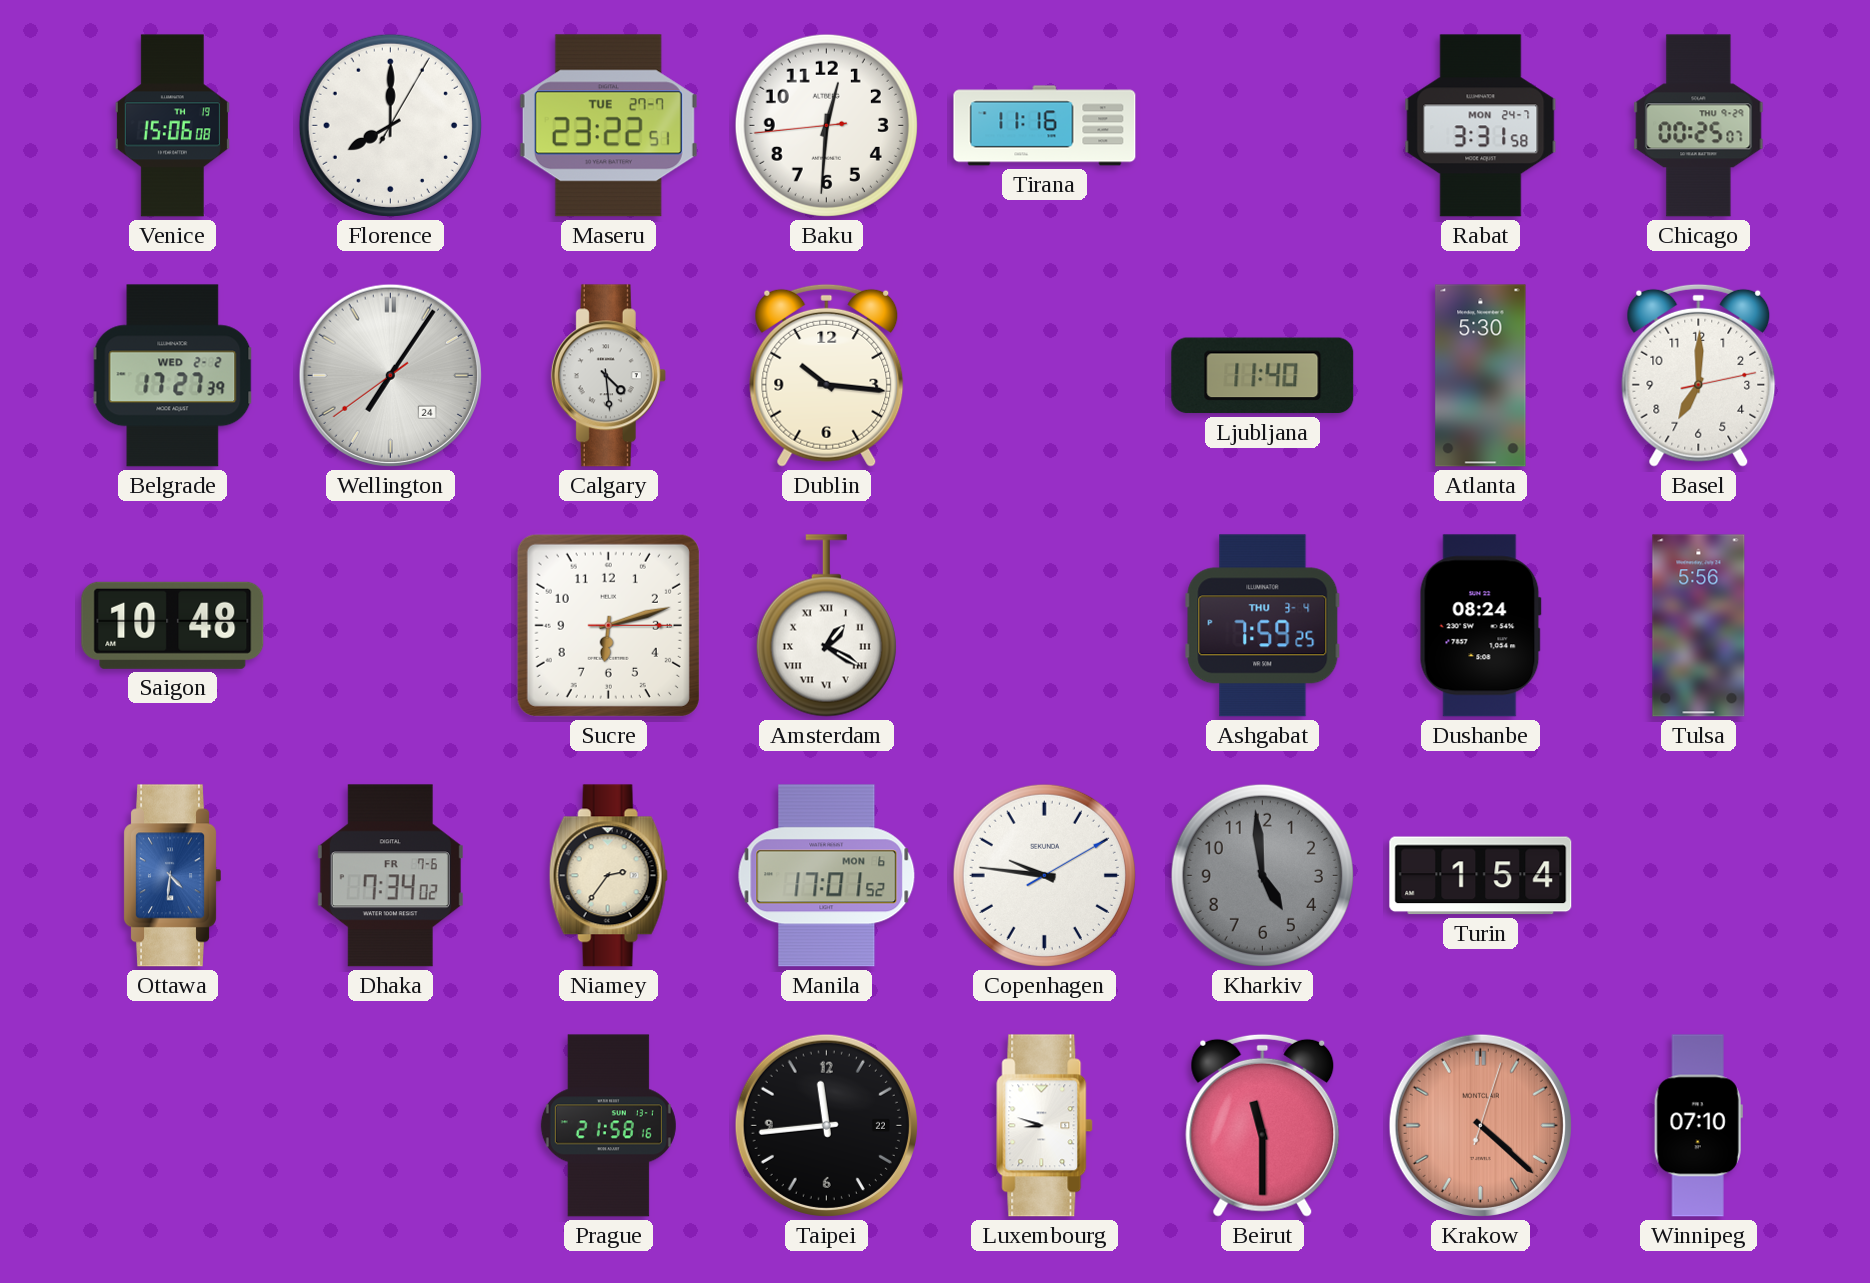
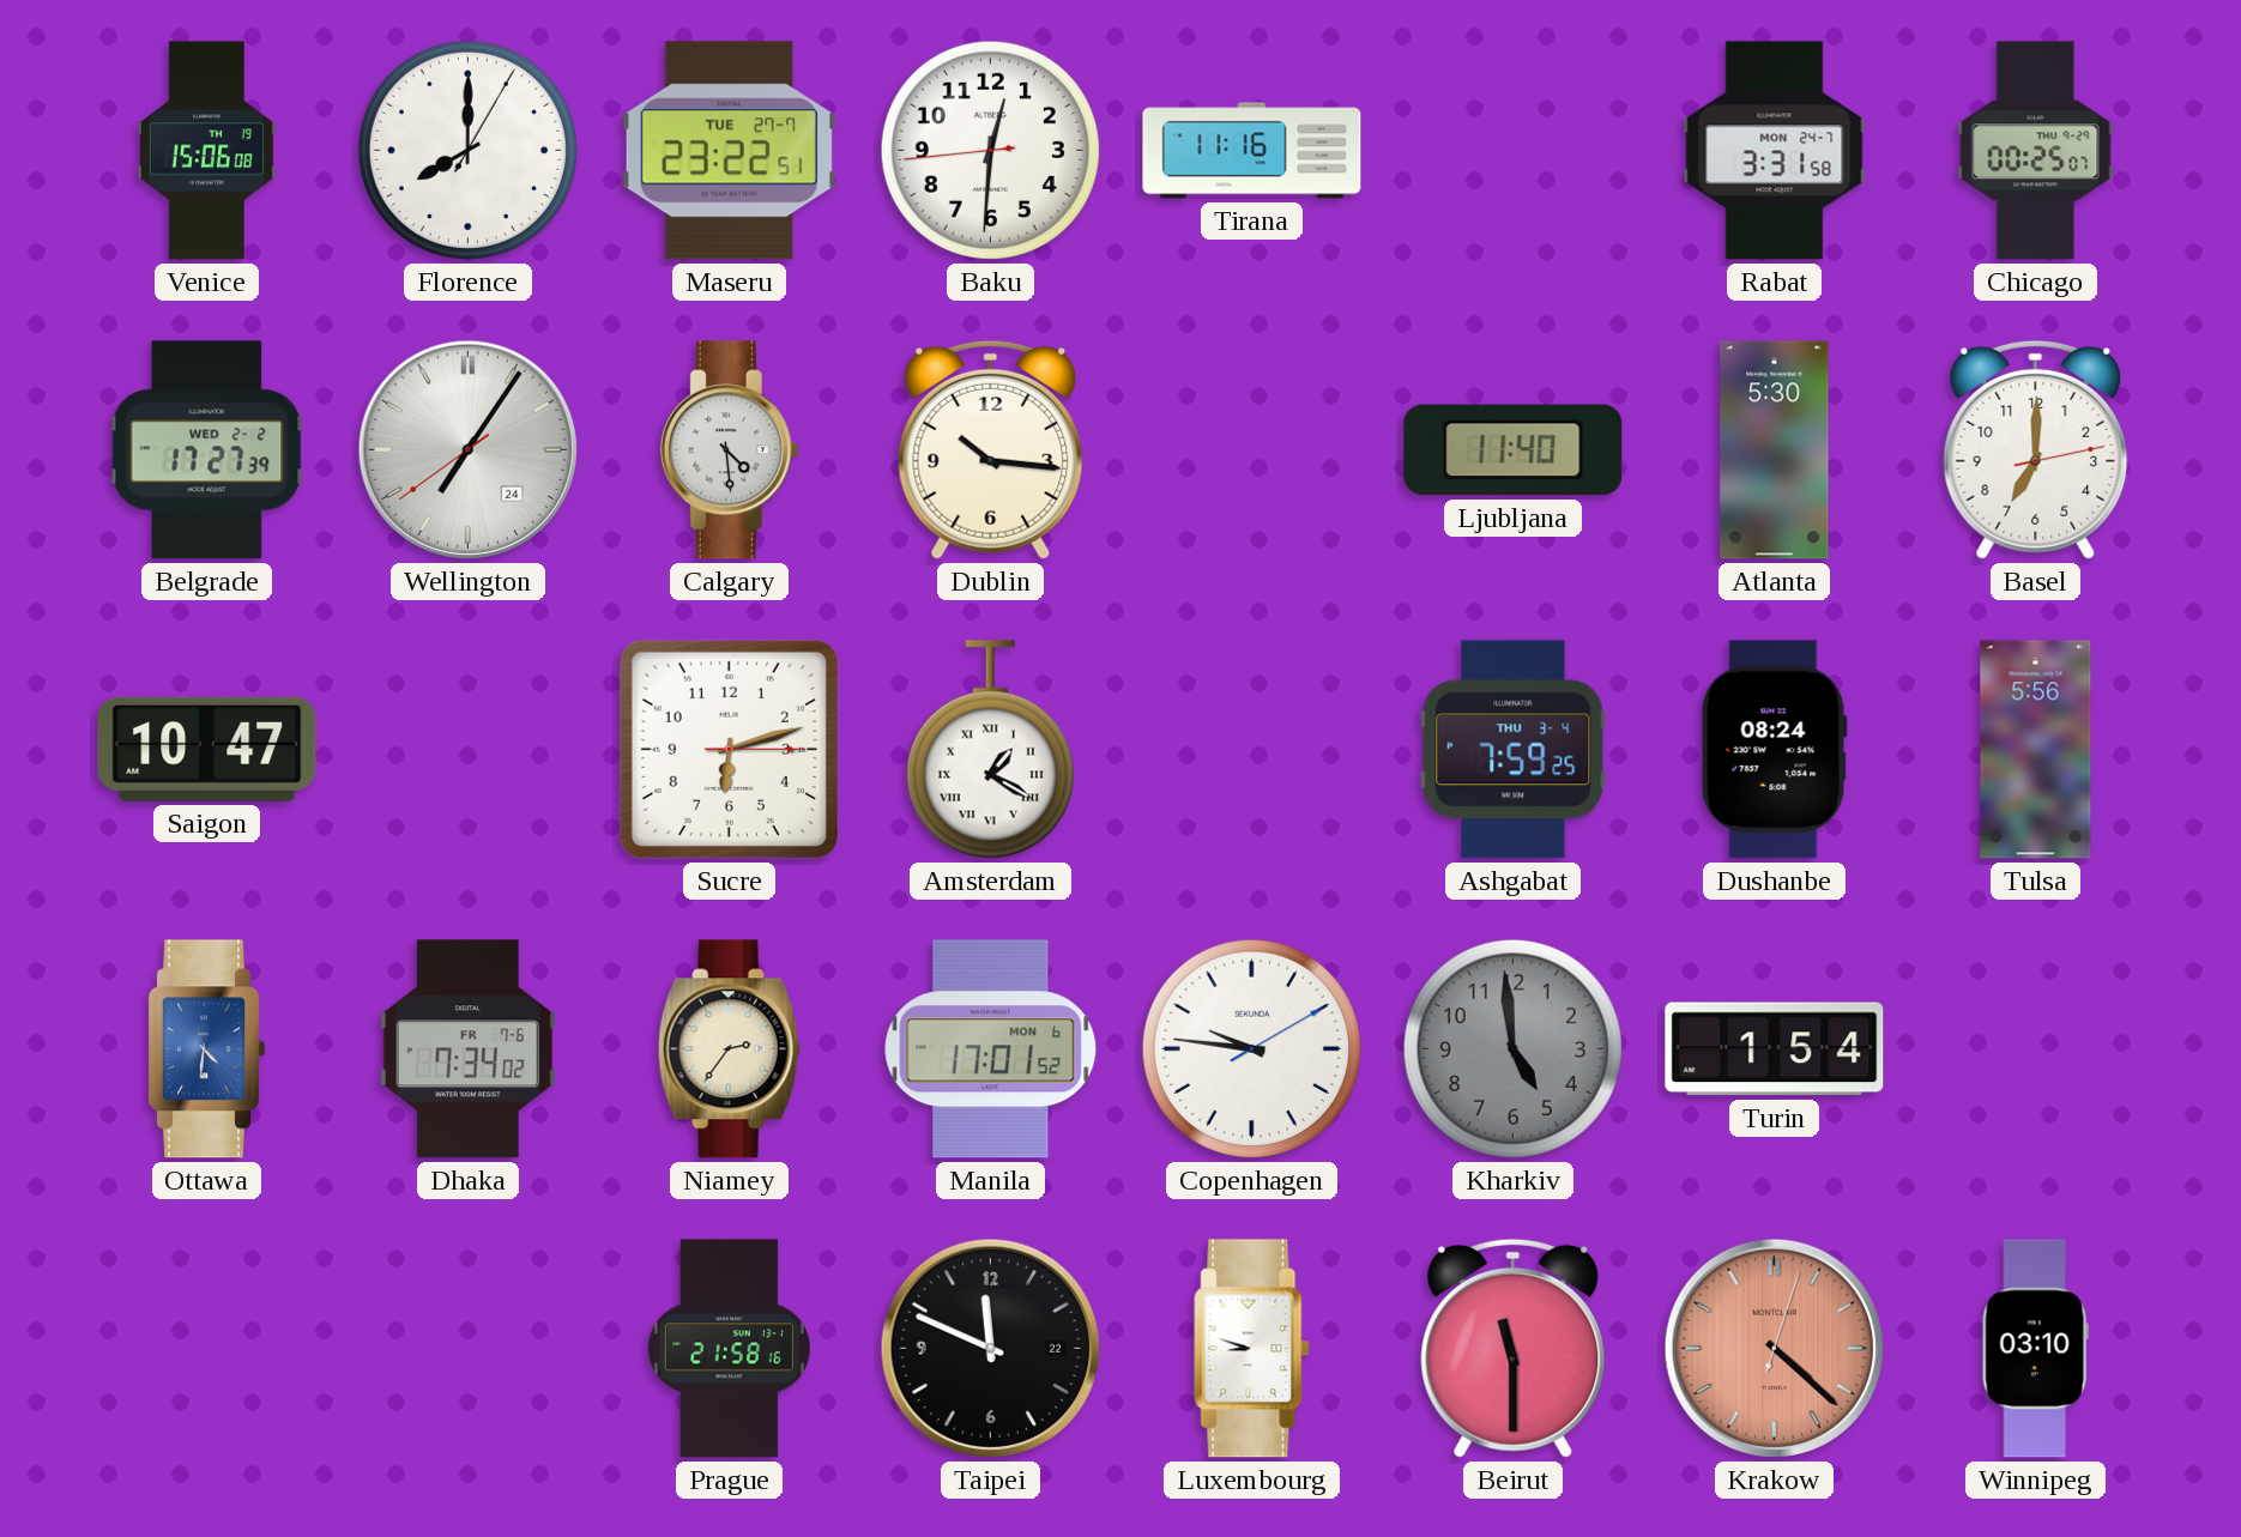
Saigon: 10:48 -> 10:47 (207, 749)
Taipei: 11:44 -> 11:49 (990, 1348)
Winnipeg: 07:10 -> 03:10 (2035, 1349)
